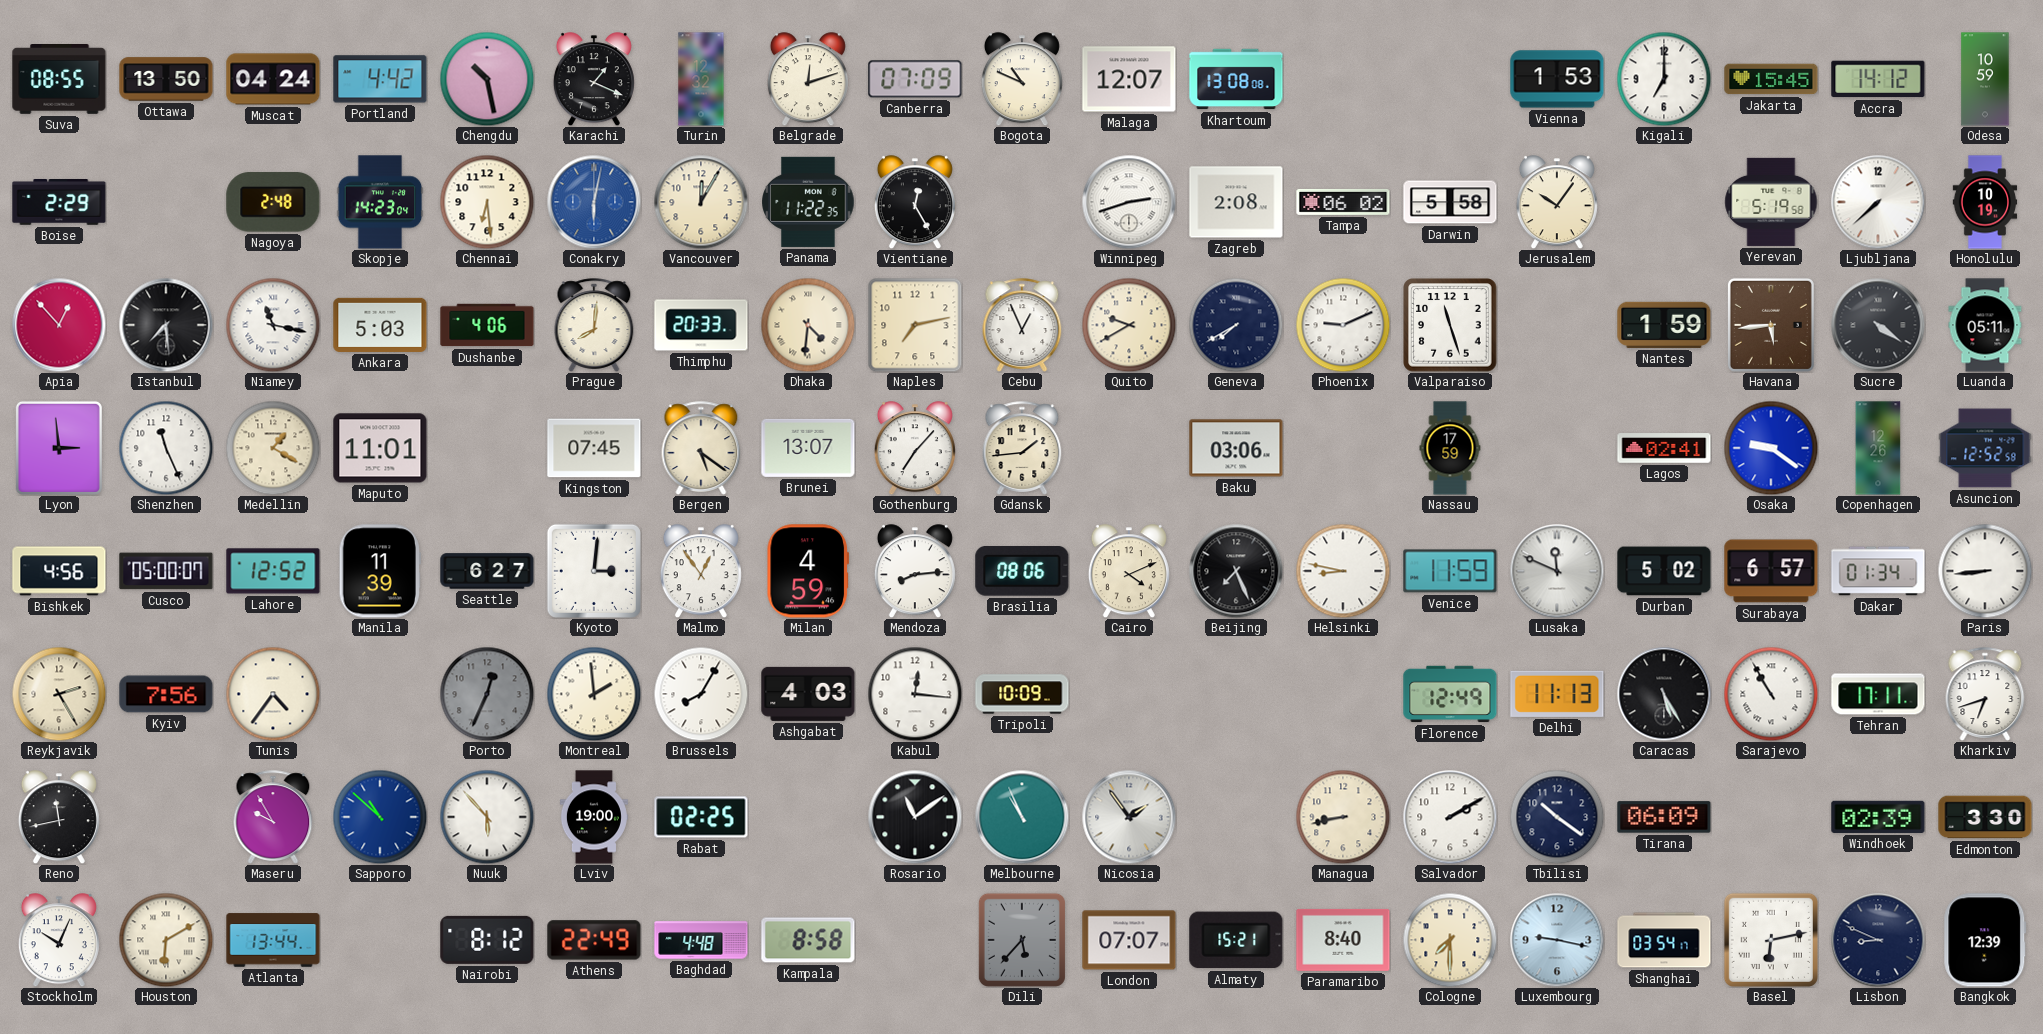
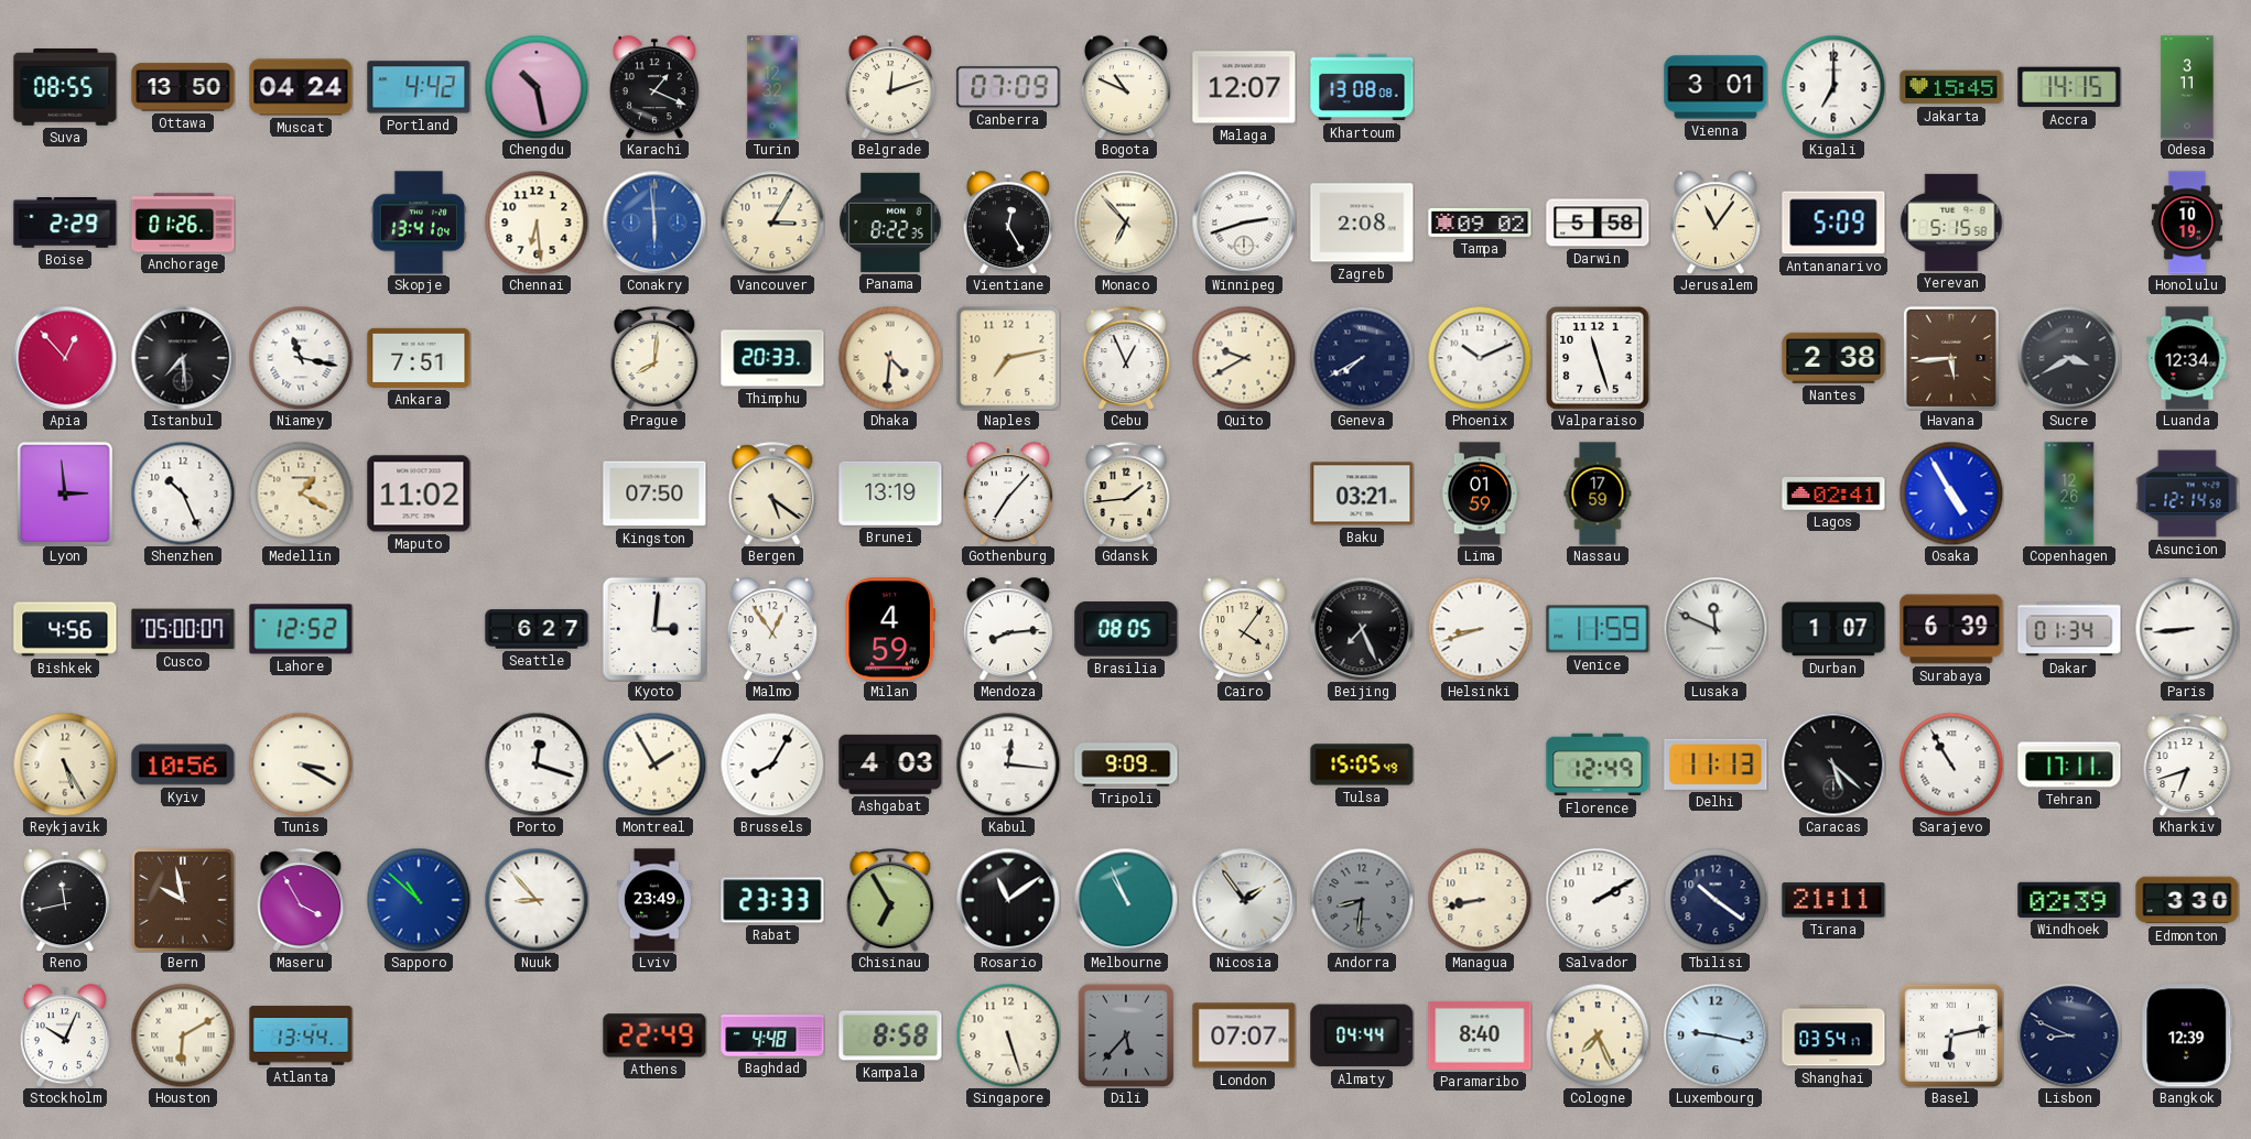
Vienna: 1:53 -> 3:01 (1716, 87)
Accra: 14:12 -> 14:15 (2069, 87)
Odesa: 10:59 -> 3:11 (2187, 87)
Anchorage: none -> 01:26 (183, 223)
Nagoya: 2:48 -> none (273, 202)
Skopje: 14:23 -> 13:41 (419, 223)
Conakry: 6:02 -> 5:59 (654, 223)
Vancouver: 12:05 -> 3:05 (772, 223)
Panama: 11:22 -> 8:22 (890, 223)
Monaco: none -> 6:53 (1126, 223)
Tampa: 06:02 -> 09:02 (1480, 223)
Jerusalem: 10:06 -> 11:06 (1716, 223)
Antananarivo: none -> 5:09 (1833, 223)
Yerevan: 5:19 -> 5:15 (1951, 223)
Ljubljana: 7:38 -> none (1878, 202)
Ankara: 5:03 -> 7:51 (419, 358)
Dushanbe: 4:06 -> none (487, 325)
Phoenix: 9:11 -> 10:11 (1480, 358)
Nantes: 1:59 -> 2:38 (1833, 358)
Sucre: 4:21 -> 3:40 (2069, 358)
Luanda: 05:11 -> 12:34 (2187, 358)
Shenzhen: 11:26 -> 10:26 (183, 493)
Maputo: 11:01 -> 11:02 (419, 493)
Kingston: 07:45 -> 07:50 (654, 493)
Brunei: 13:07 -> 13:19 (890, 493)
Baku: 03:06 -> 03:21 (1362, 493)
Lima: none -> 01:59 (1480, 493)
Osaka: 9:21 -> 4:55 (1951, 493)
Asuncion: 12:52 -> 12:14 (2187, 493)
Manila: 11:39 -> none (380, 571)
Brasilia: 08:06 -> 08:05 (1126, 630)
Cairo: 4:11 -> 4:06 (1244, 629)
Helsinki: 8:47 -> 8:42 (1480, 629)
Durban: 5:02 -> 1:07 (1833, 629)
Surabaya: 6:57 -> 6:39 (1951, 629)
Reykjavik: 2:25 -> 5:25 (65, 764)
Kyiv: 7:56 -> 10:56 (183, 764)
Tunis: 4:36 -> 3:20 (301, 764)
Porto: 12:34 -> 12:18 (537, 764)
Porto dial: grey -> white (537, 764)
Montreal: 1:59 -> 1:55 (654, 764)
Tripoli: 10:09 -> 9:09 (1126, 764)
Tulsa: none -> 15:05 (1362, 764)
Caracas: 5:25 -> 5:22 (1833, 764)
Bern: none -> 9:58 (183, 900)
Maseru: 9:55 -> 3:55 (301, 900)
Nuuk: 5:53 -> 8:53 (537, 900)
Lviv: 19:00 -> 23:49 (654, 900)
Rabat: 02:25 -> 23:33 (772, 900)
Chisinau: none -> 6:55 (890, 900)
Andorra: none -> 8:31 (1362, 900)
Tirana: 06:09 -> 21:11 (1833, 900)
Nairobi: 8:12 -> none (487, 940)
Singapore: none -> 5:27 (1008, 1035)
Almaty: 15:21 -> 04:44 (1362, 1035)
Cologne: 7:30 -> 7:26 (1598, 1035)
